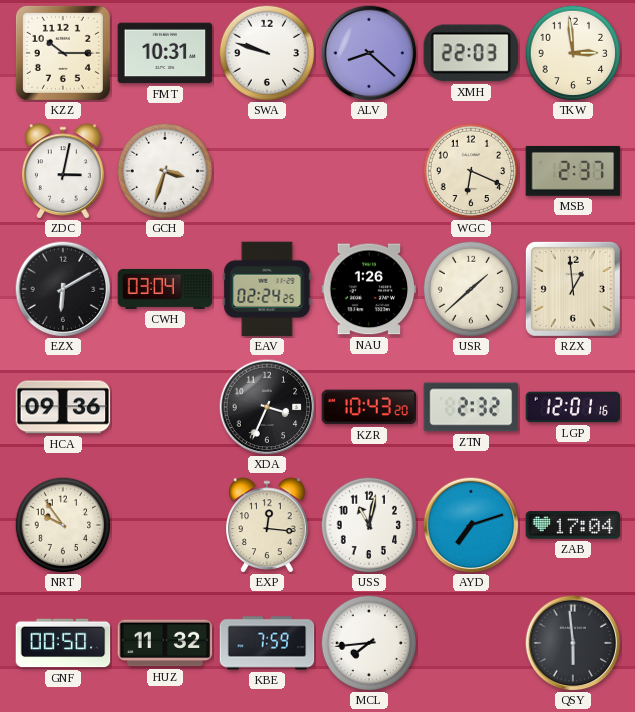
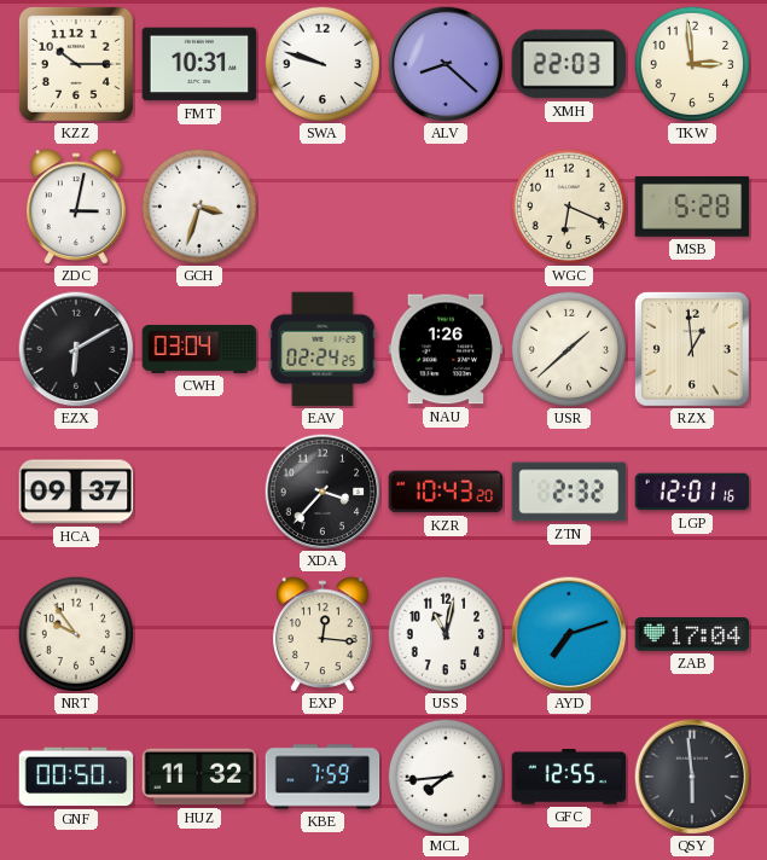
MSB: 2:37 -> 5:28 (692, 207)
HCA: 09:36 -> 09:37 (76, 492)
XDA: 3:34 -> 3:37 (323, 492)
GFC: none -> 12:55 (569, 777)
